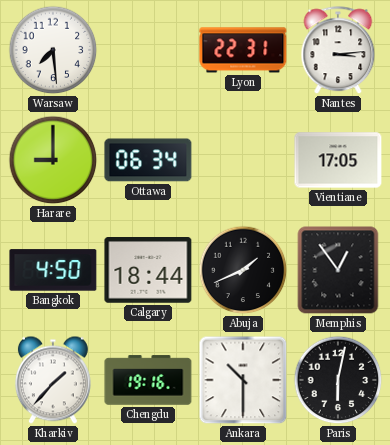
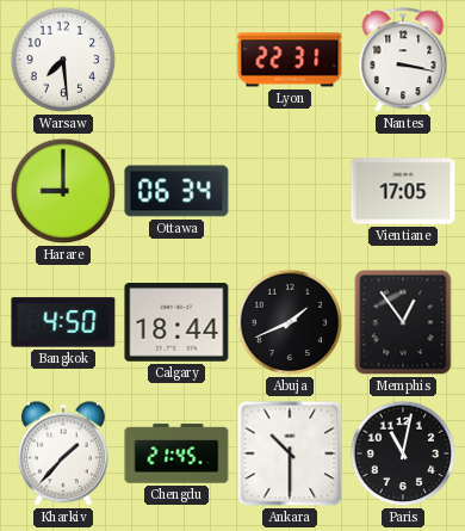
Nantes: 3:14 -> 3:17 (403, 61)
Chengdu: 19:16 -> 21:45 (176, 453)
Paris: 6:02 -> 11:02 (403, 453)
